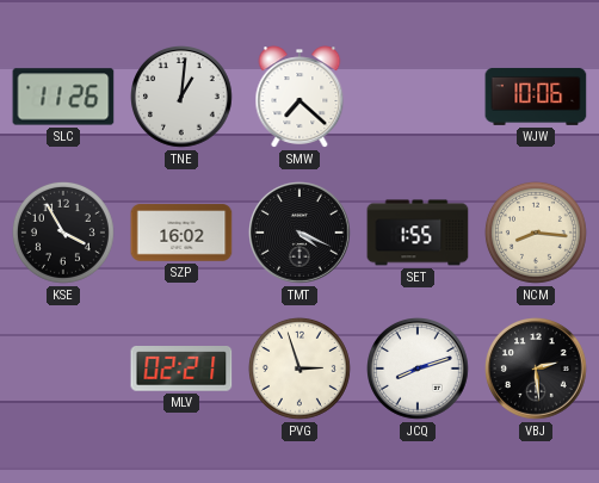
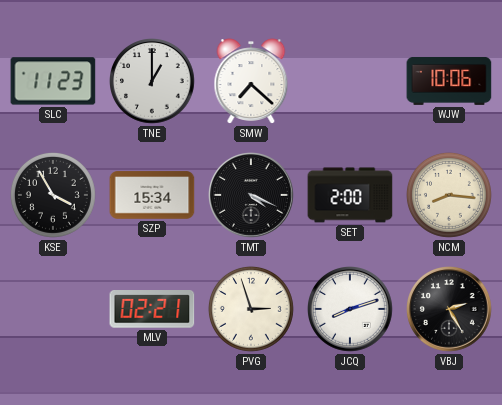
SLC: 11:26 -> 11:23 (53, 81)
TNE: 1:01 -> 1:00 (153, 82)
SZP: 16:02 -> 15:34 (152, 195)
SET: 1:55 -> 2:00 (350, 195)
VBJ: 2:29 -> 2:25 (450, 310)
